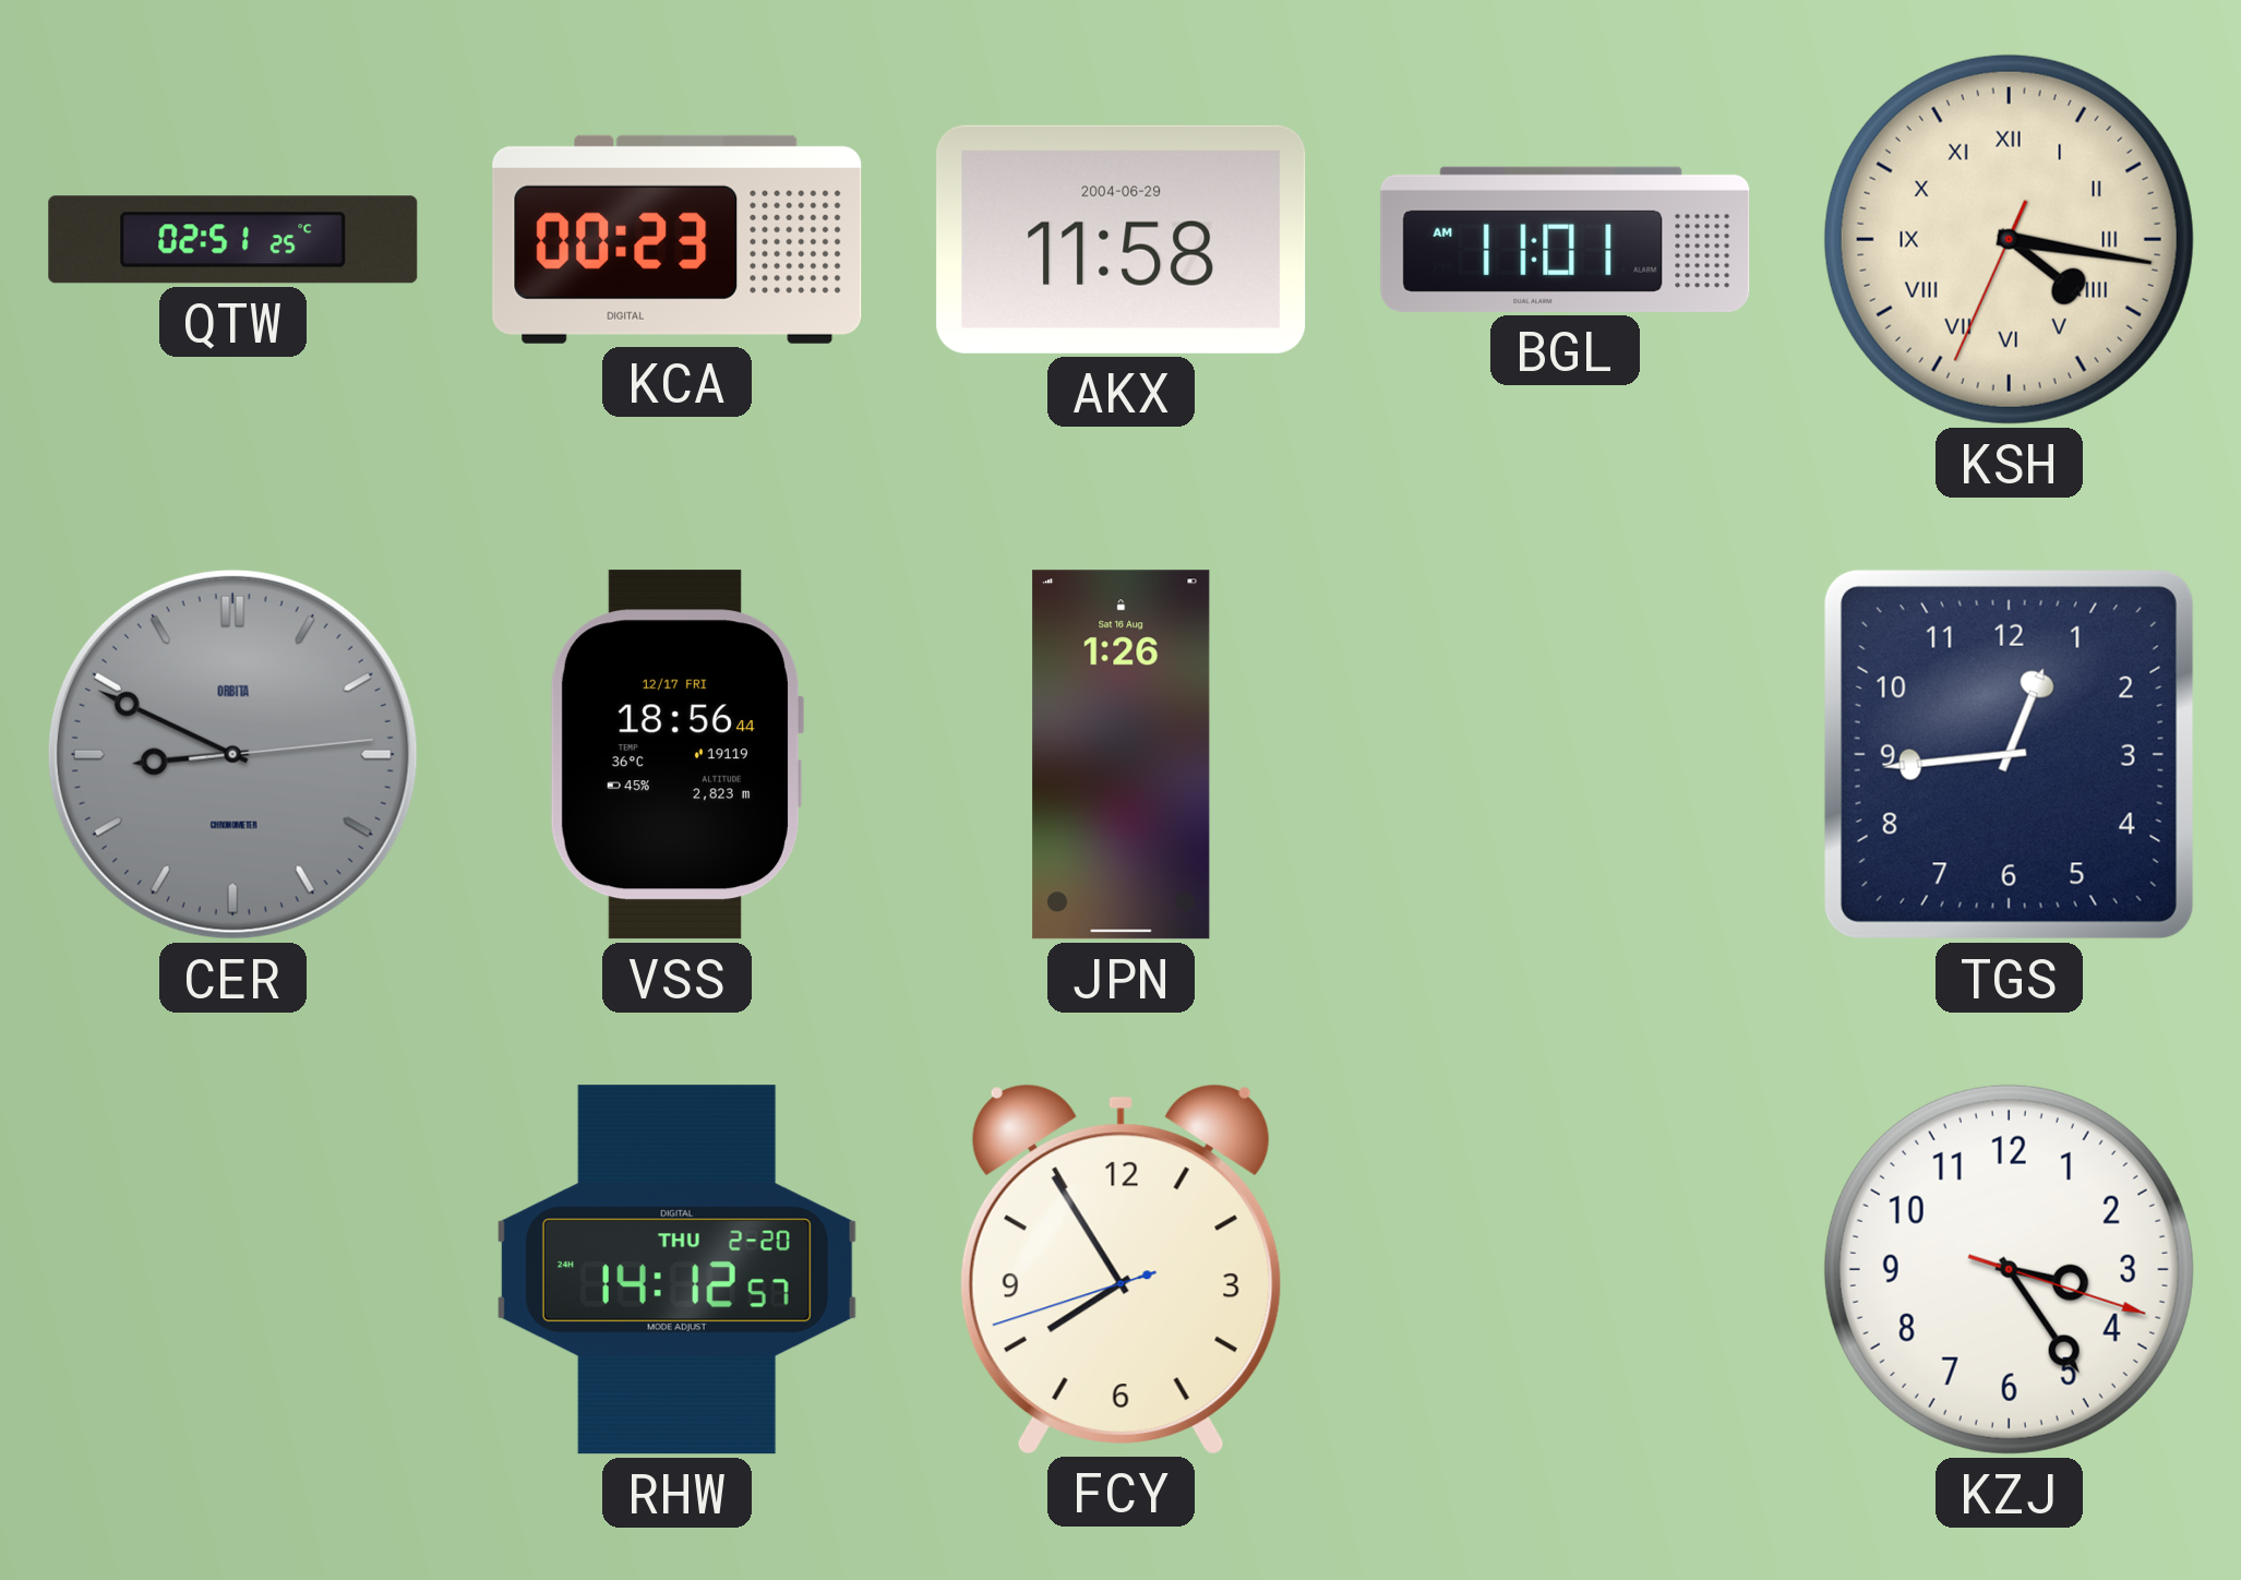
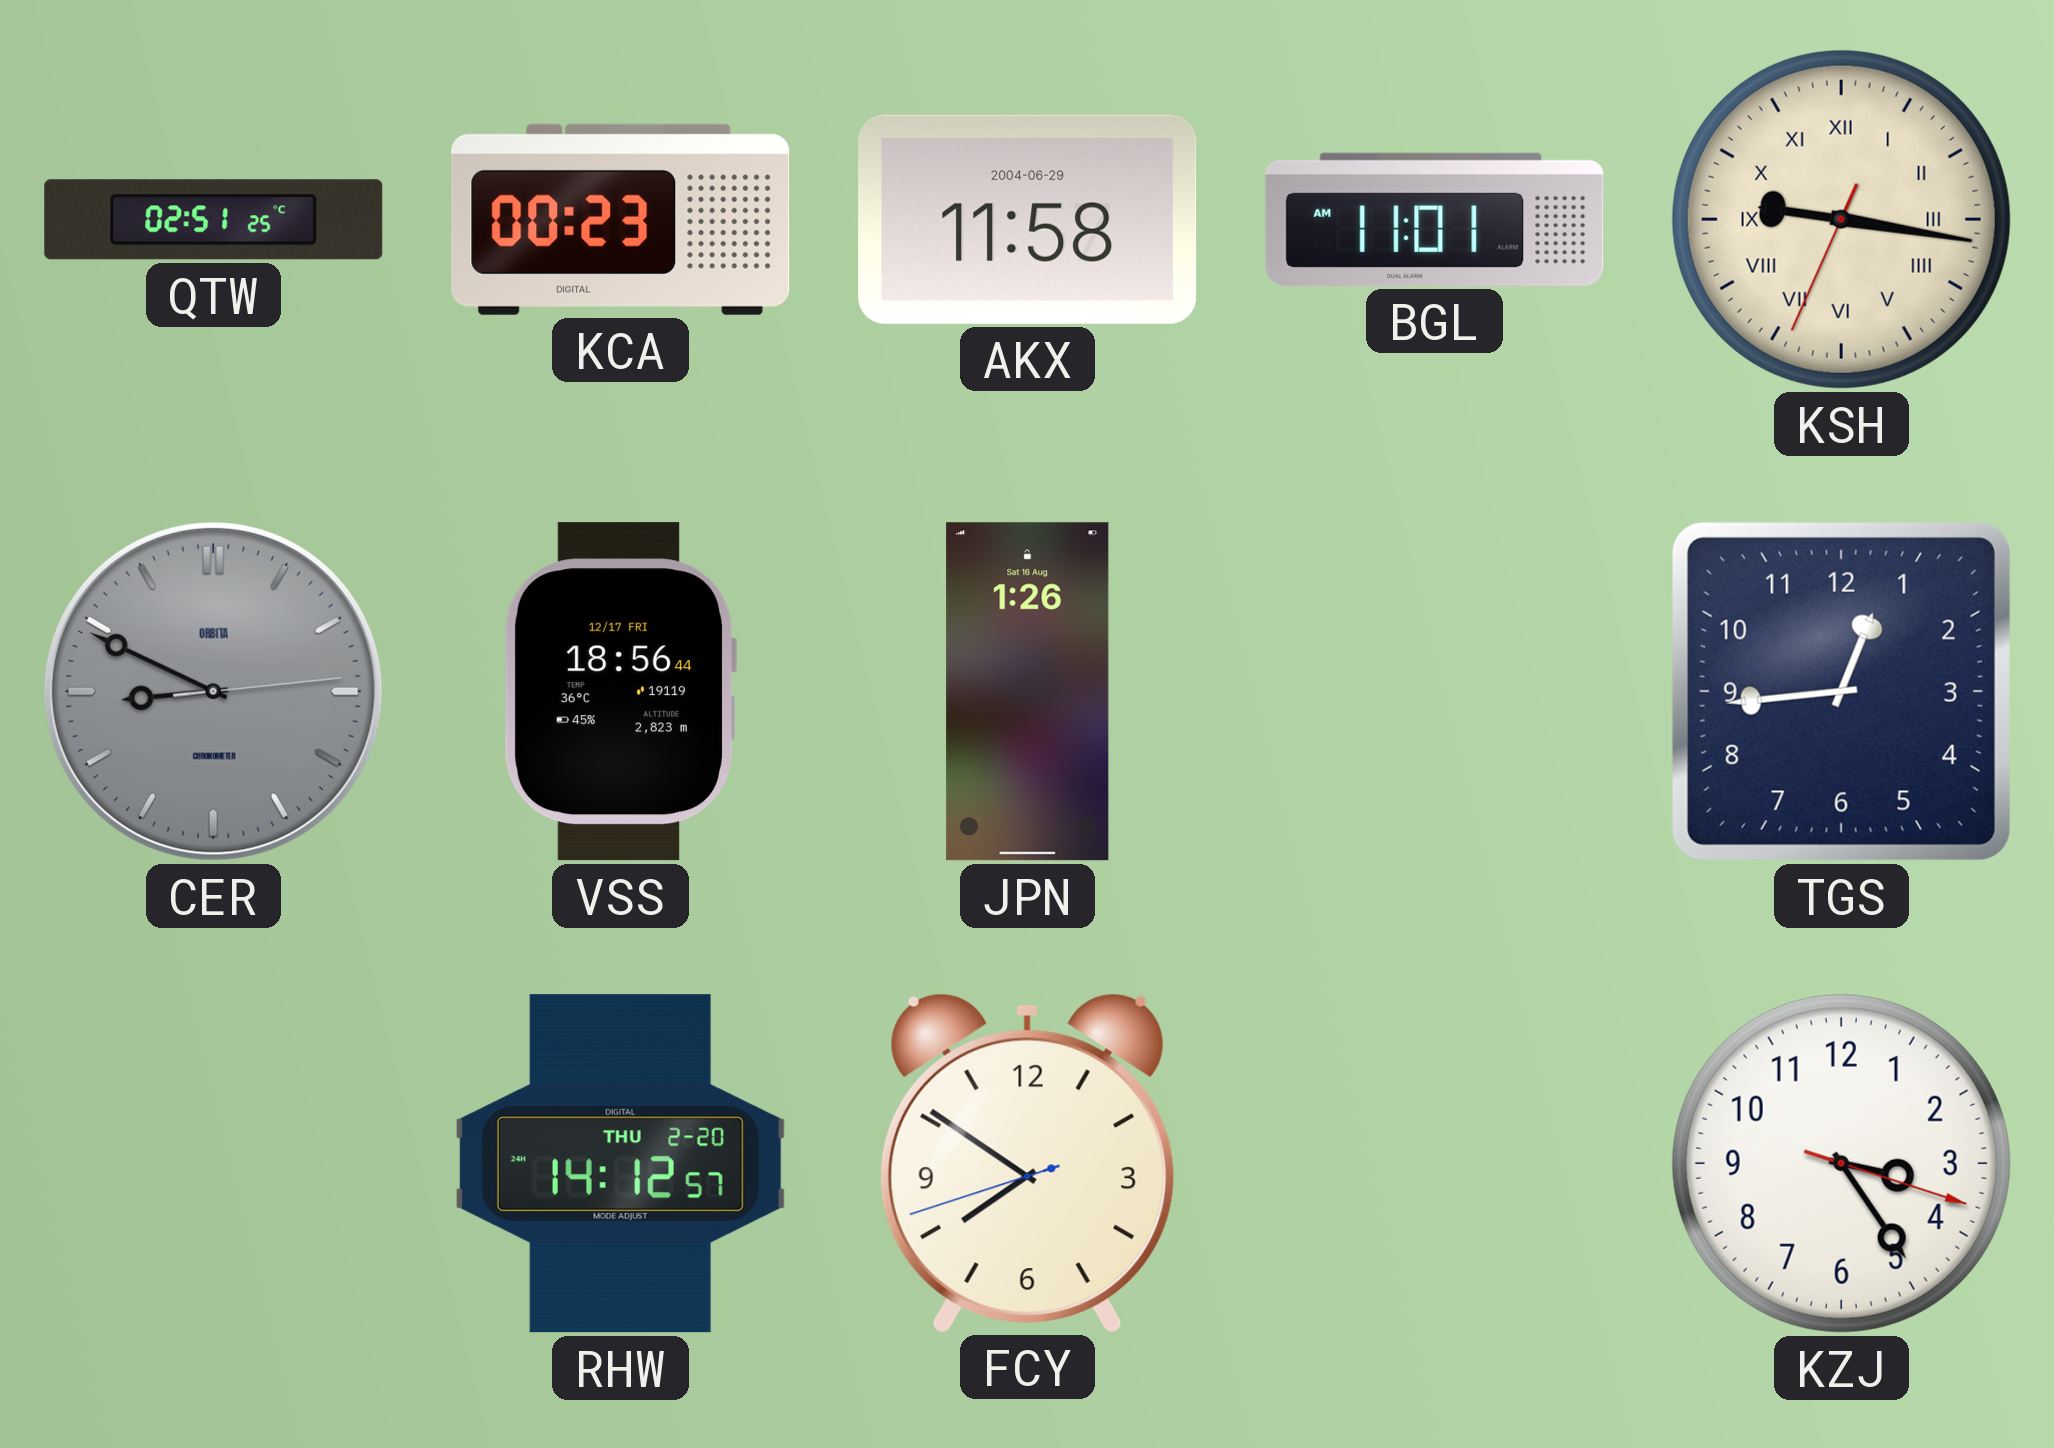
KSH: 4:16 -> 9:16 (1841, 219)
FCY: 7:54 -> 7:50 (1027, 1163)
